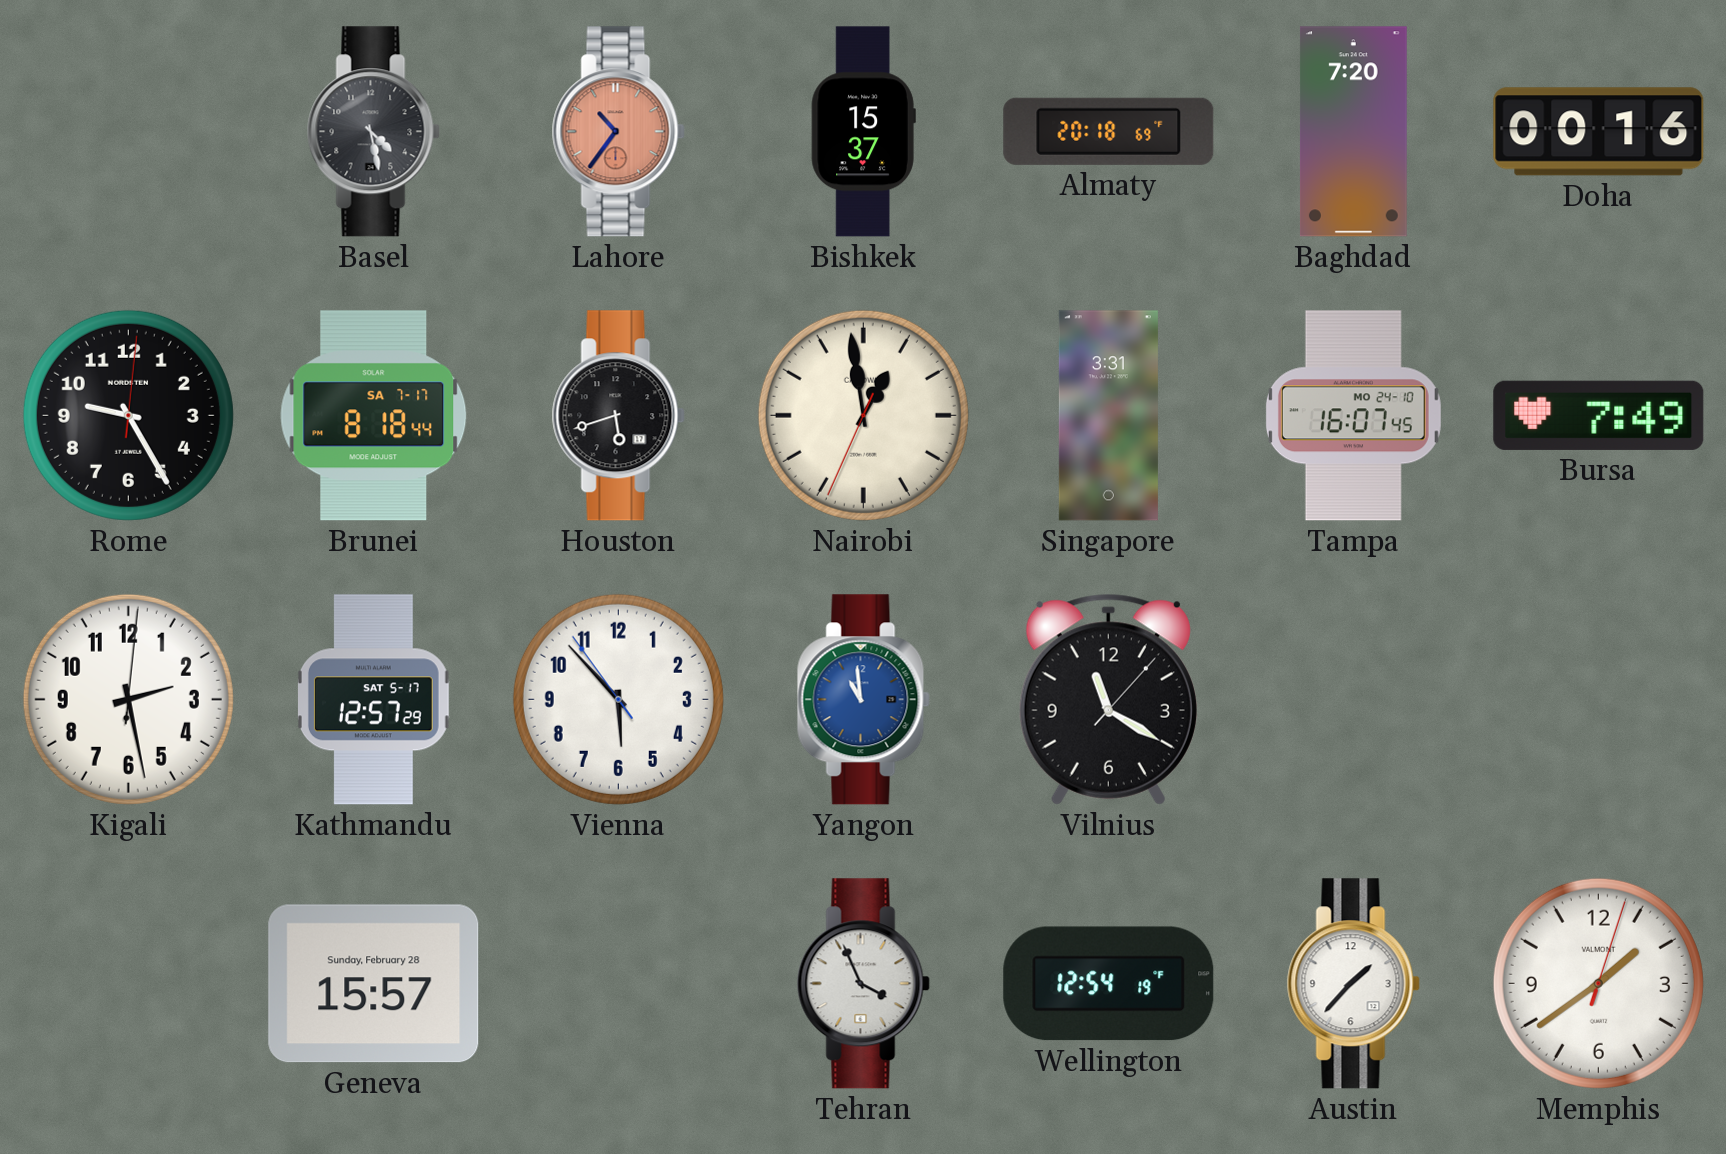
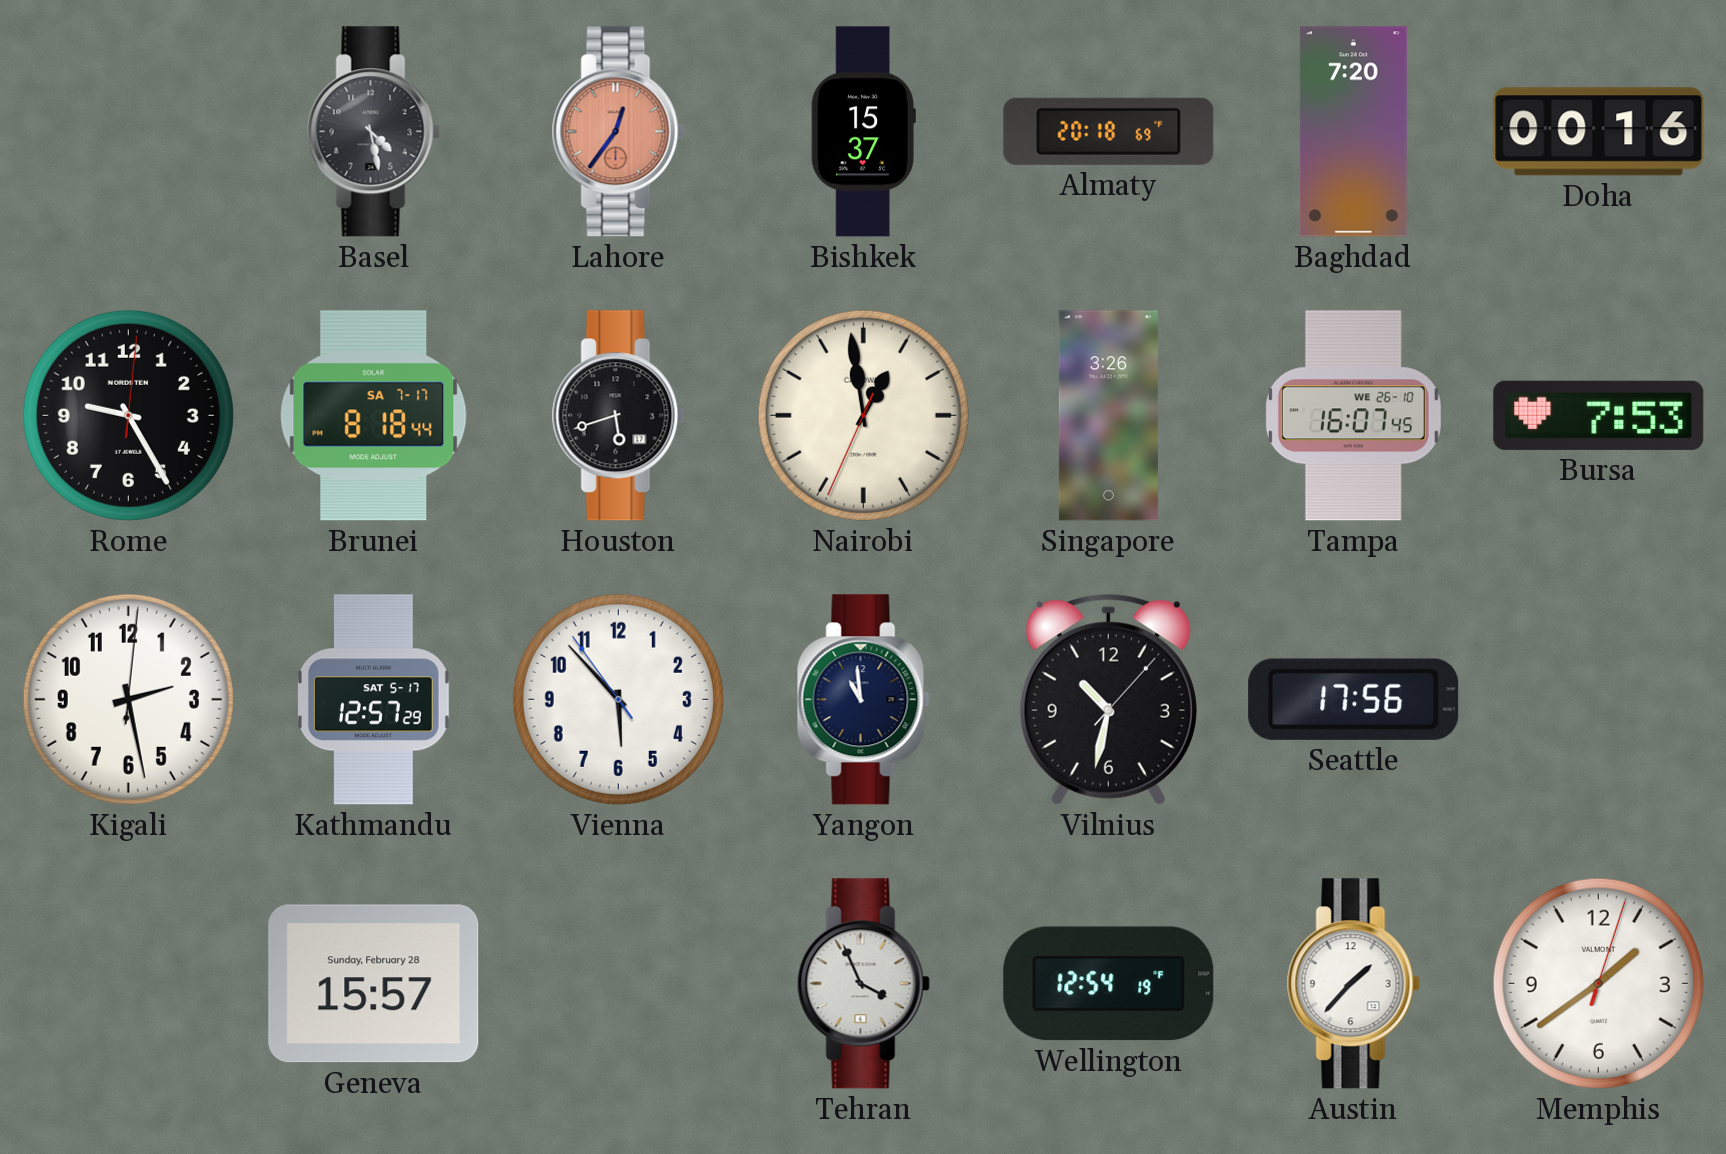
Lahore: 10:36 -> 12:36 (618, 132)
Singapore: 3:31 -> 3:26 (1108, 416)
Tampa date: MO 24-10 -> WE 26-10 (1353, 416)
Bursa: 7:49 -> 7:53 (1599, 415)
Yangon dial: blue -> navy (863, 700)
Vilnius: 11:20 -> 10:32 (1108, 699)
Seattle: none -> 17:56 (1354, 699)
